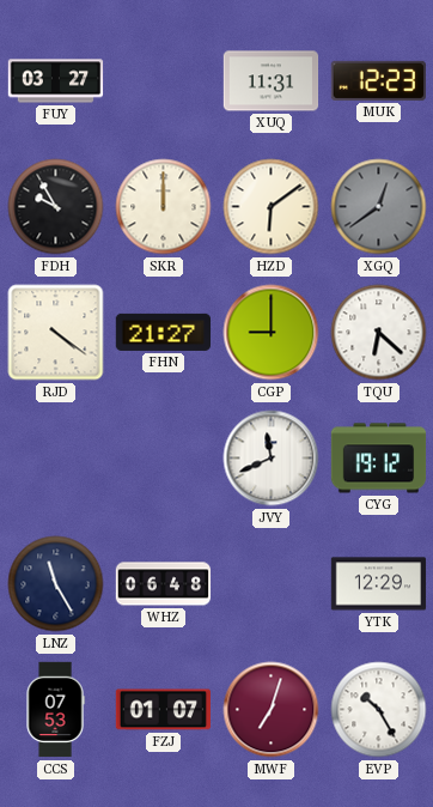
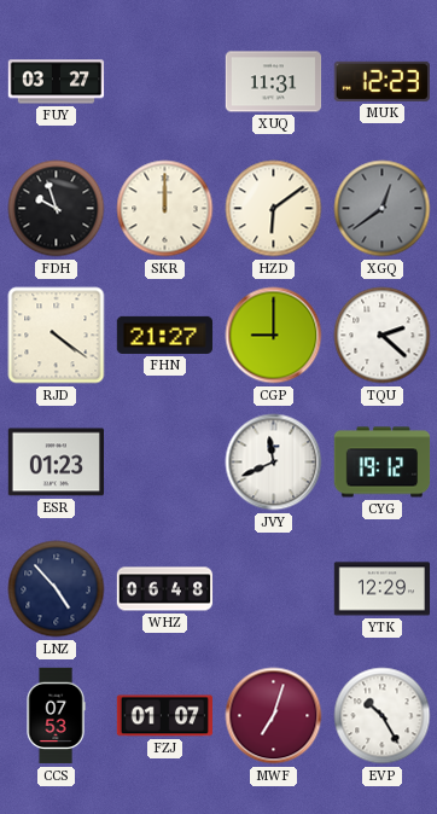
FDH: 9:55 -> 9:57 (57, 209)
TQU: 6:22 -> 2:22 (383, 336)
ESR: none -> 01:23 (56, 463)
LNZ: 11:25 -> 4:53 (57, 589)
